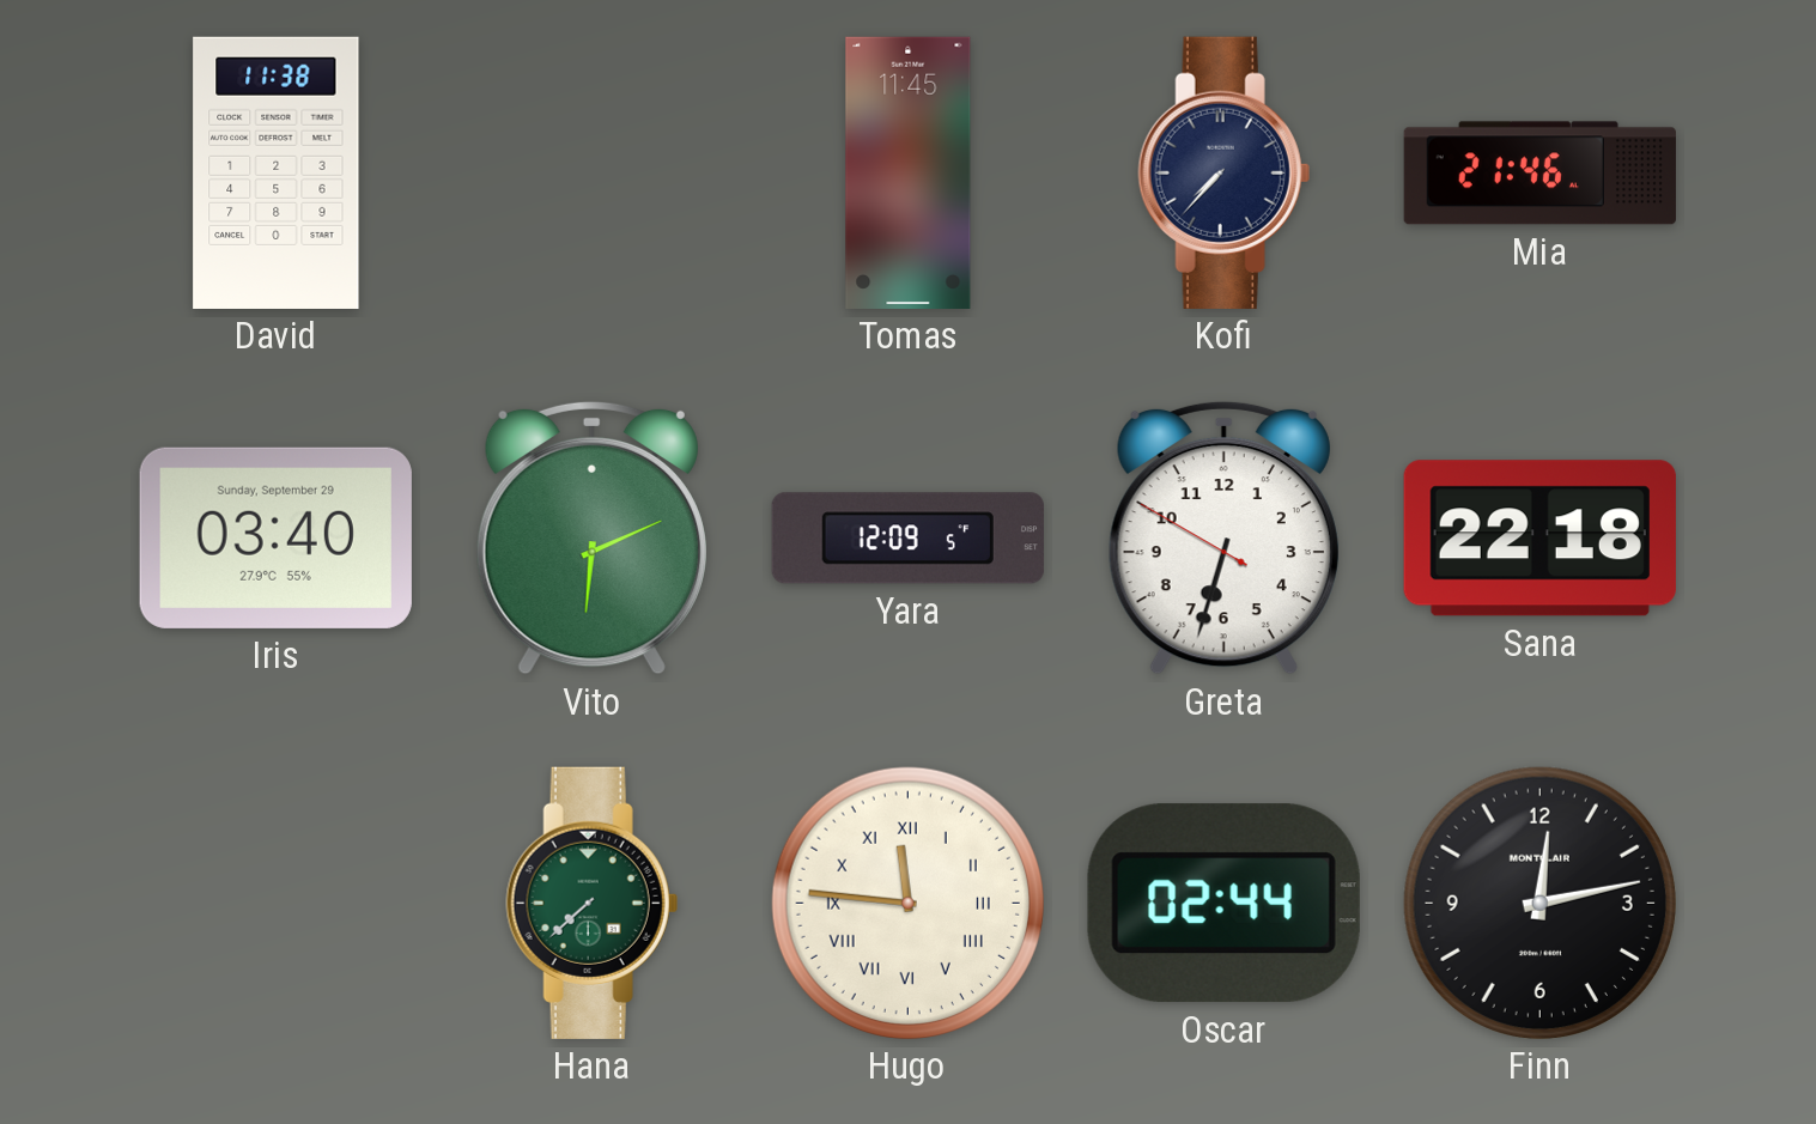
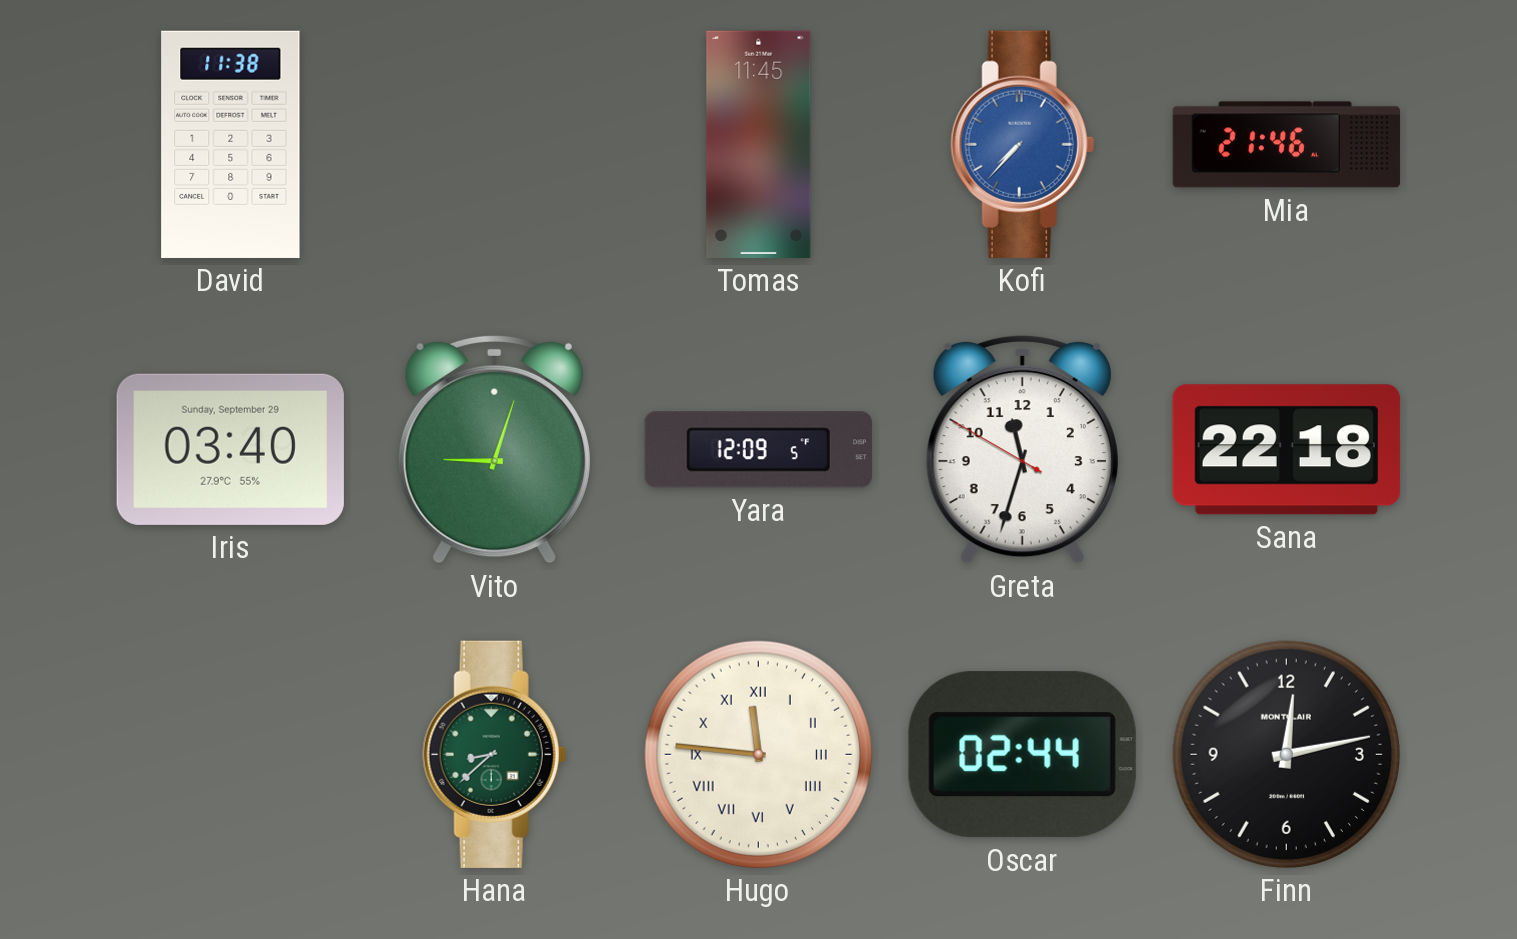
Kofi dial: navy -> blue (1022, 144)
Vito: 6:11 -> 9:03 (494, 449)
Greta: 6:32 -> 11:32 (1022, 449)
Hana: 7:38 -> 8:38 (494, 754)
